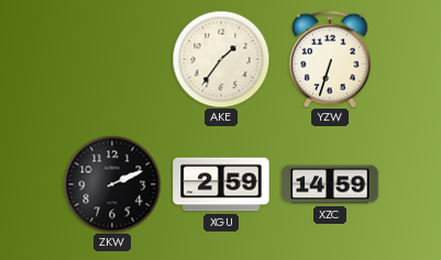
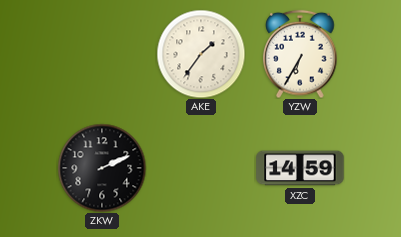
YZW: 6:33 -> 6:35 (300, 54)
XGU: 2:59 -> none (221, 184)
